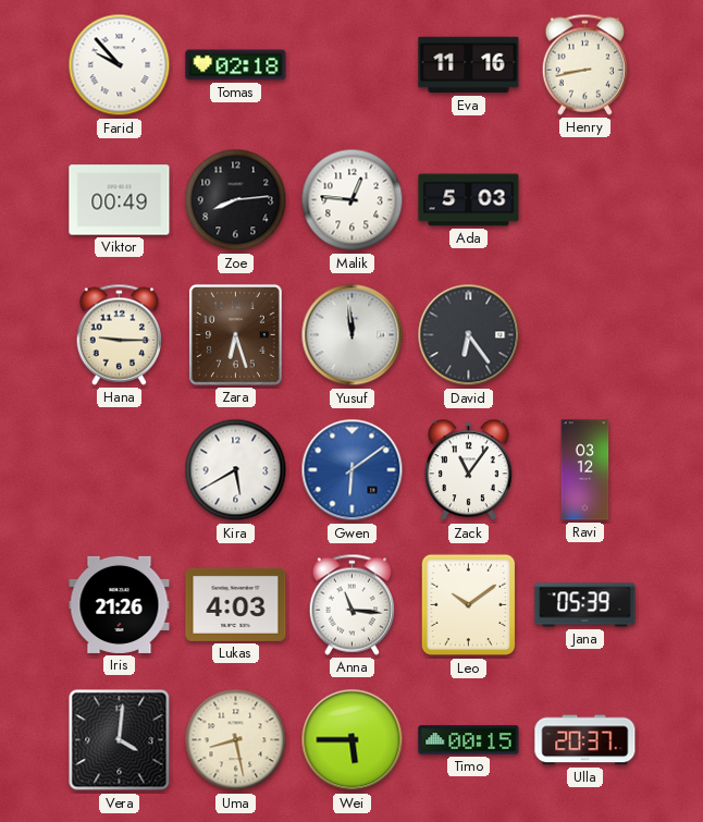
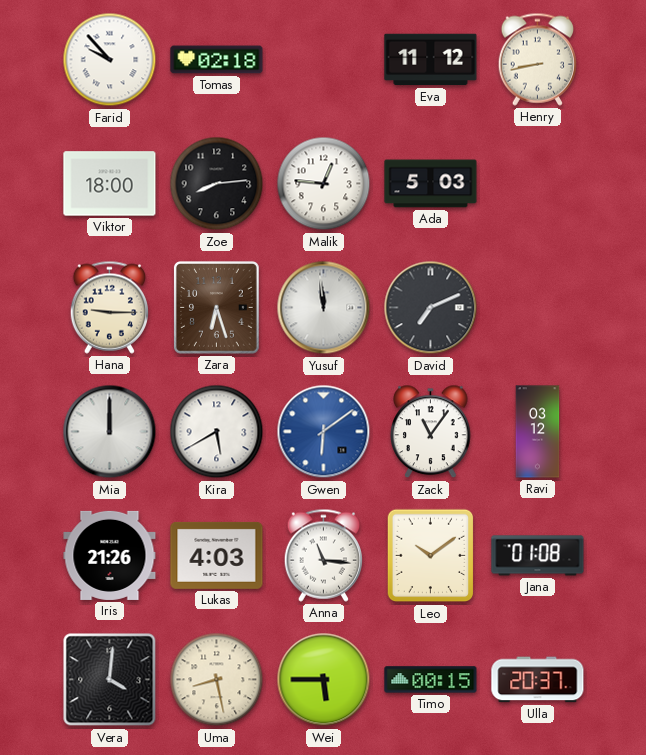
Eva: 11:16 -> 11:12 (431, 60)
Viktor: 00:49 -> 18:00 (110, 184)
David: 6:24 -> 7:11 (431, 308)
Mia: none -> 12:00 (110, 432)
Jana: 05:39 -> 01:08 (538, 556)
